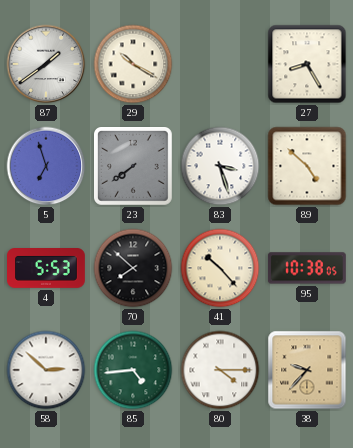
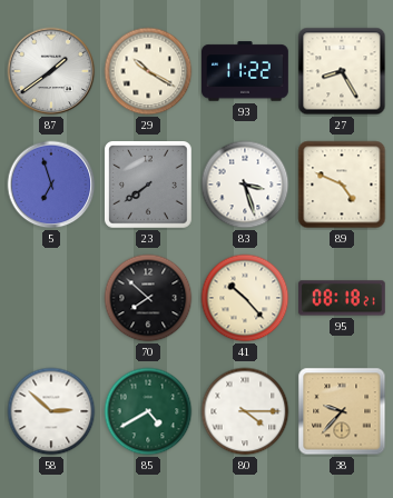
93: none -> 11:22 (246, 71)
89: 4:52 -> 4:49 (342, 185)
4: 5:53 -> none (47, 269)
95: 10:38 -> 08:18 (342, 298)
85: 4:44 -> 4:40 (148, 411)
